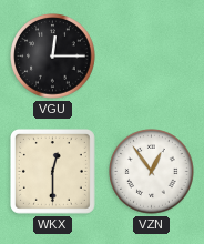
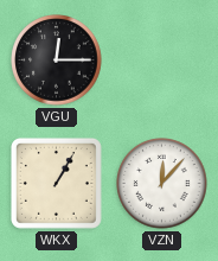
WKX: 12:30 -> 1:05 (56, 183)
VZN: 12:54 -> 12:07 (162, 184)
